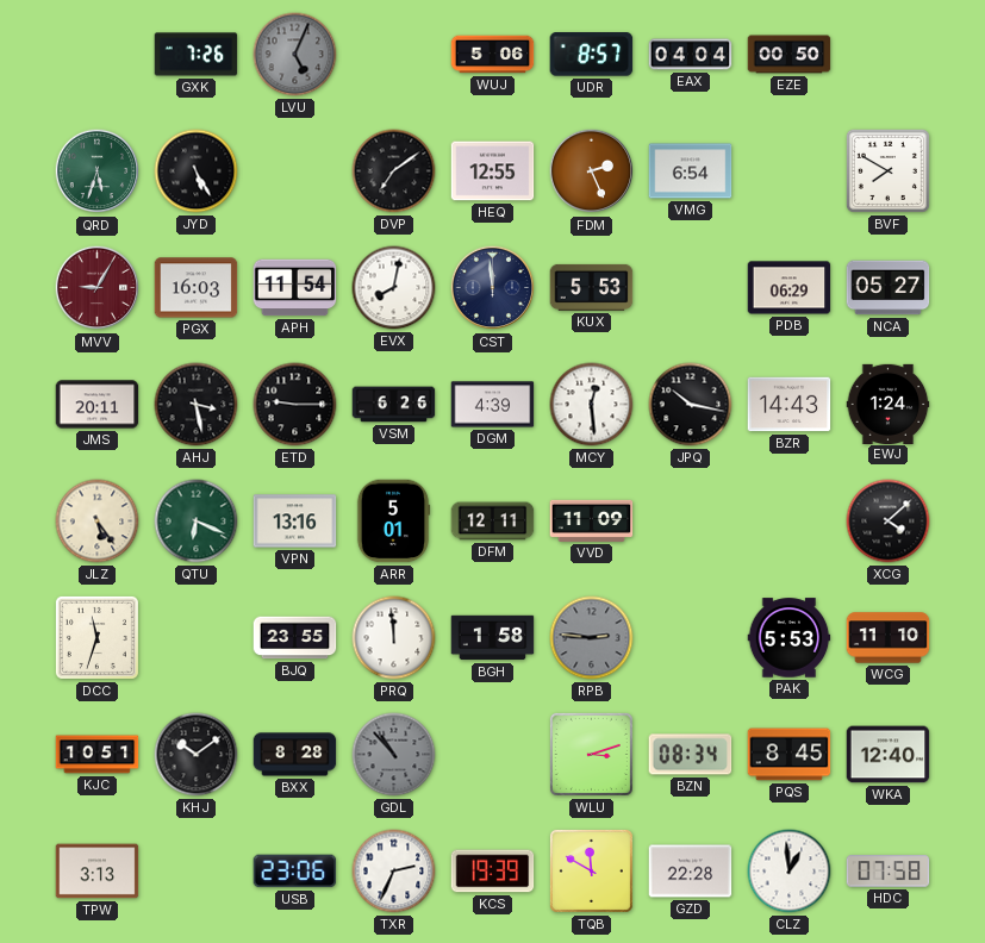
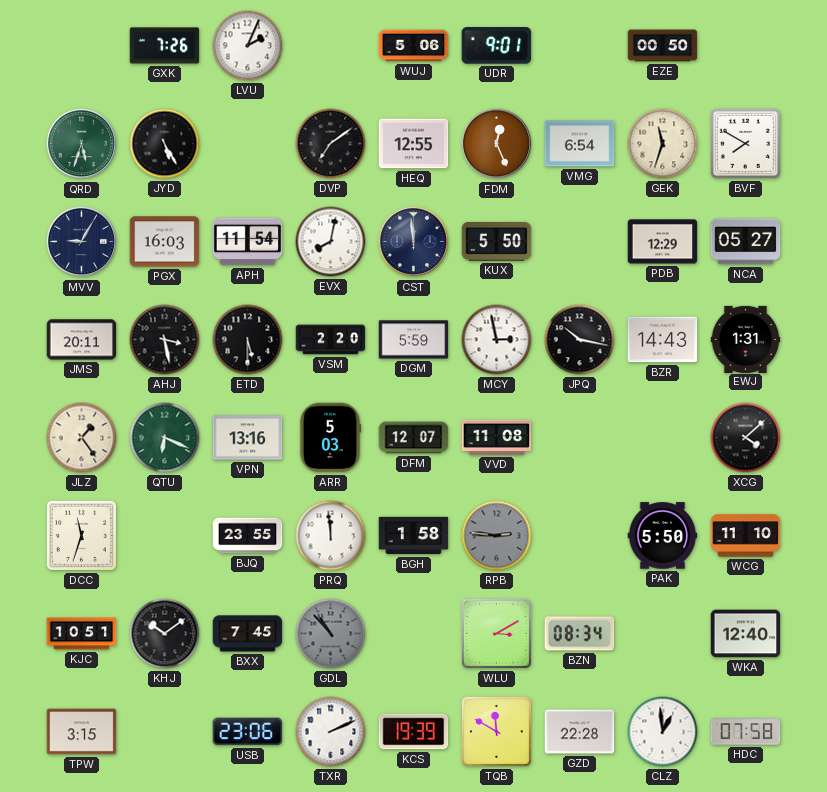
LVU: 5:04 -> 2:04 (248, 46)
LVU dial: grey -> white (248, 46)
UDR: 8:57 -> 9:01 (497, 46)
EAX: 04:04 -> none (691, 55)
FDM: 2:26 -> 12:26 (497, 144)
GEK: none -> 11:33 (663, 144)
MVV dial: burgundy -> navy (82, 242)
KUX: 5:53 -> 5:50 (497, 241)
PDB: 06:29 -> 12:29 (663, 242)
ETD: 9:15 -> 5:30 (248, 340)
VSM: 6:26 -> 2:20 (331, 340)
DGM: 4:39 -> 5:59 (414, 340)
MCY: 12:29 -> 2:58 (497, 340)
EWJ: 1:24 -> 1:31 (746, 339)
JLZ: 5:24 -> 1:24 (82, 438)
ARR: 5:01 -> 5:03 (330, 438)
DFM: 12:11 -> 12:07 (414, 438)
VVD: 11:09 -> 11:08 (497, 437)
PAK: 5:53 -> 5:50 (663, 536)
BXX: 8:28 -> 7:45 (248, 634)
WLU: 3:12 -> 3:10 (496, 633)
PQS: 8:45 -> none (790, 755)
TPW: 3:13 -> 3:15 (82, 732)
TXR: 2:34 -> 2:11 (331, 732)
